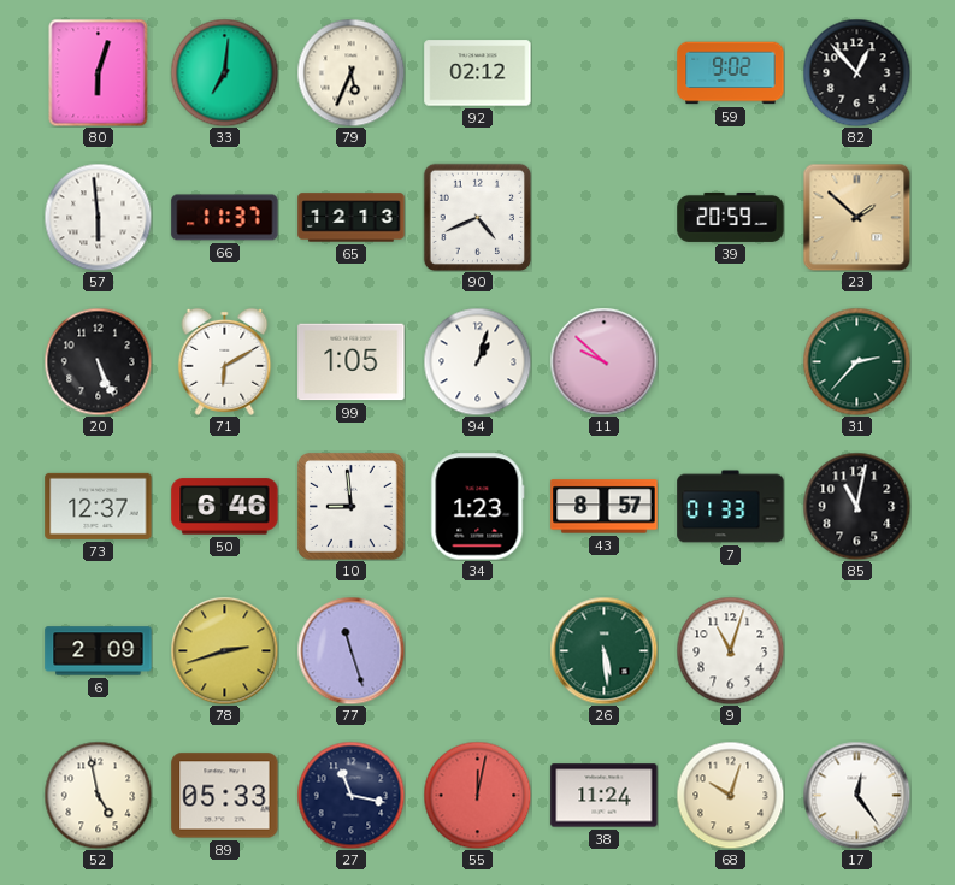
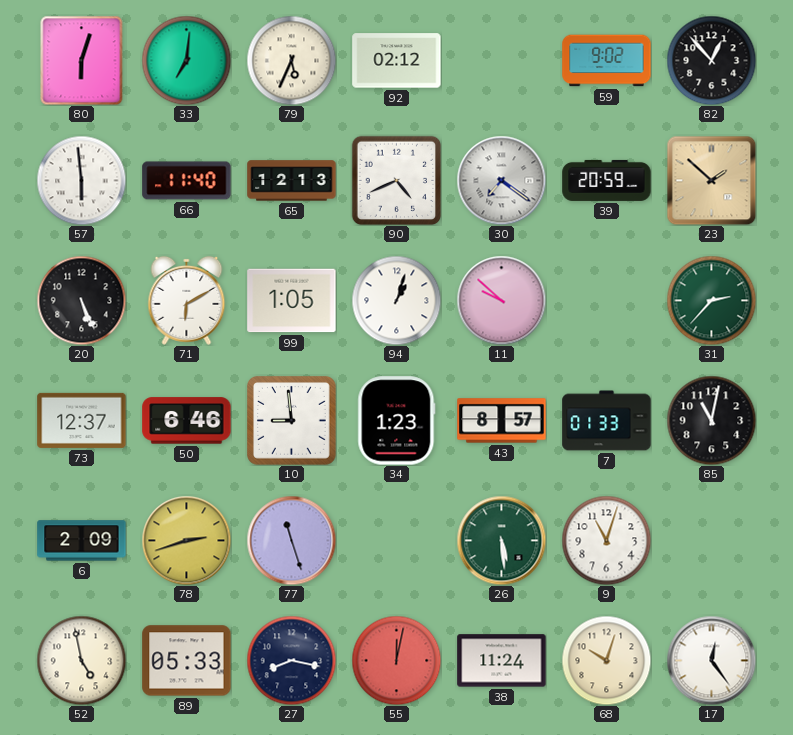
66: 11:37 -> 11:40 (187, 181)
30: none -> 7:21 (501, 180)
27: 11:17 -> 8:17 (291, 660)
